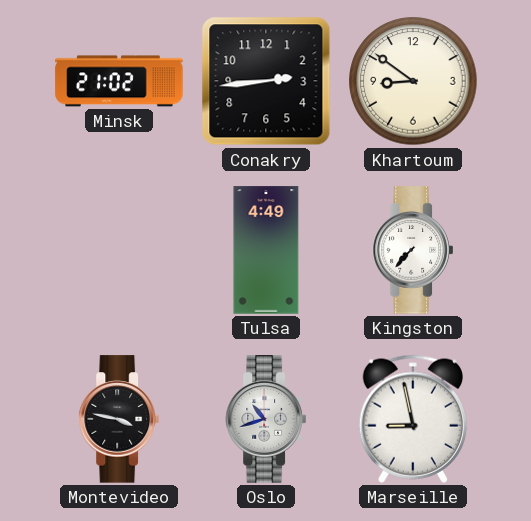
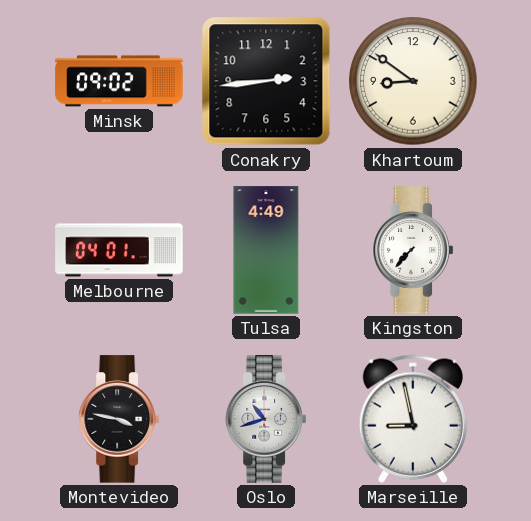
Minsk: 21:02 -> 09:02 (119, 81)
Melbourne: none -> 04:01 (119, 250)
